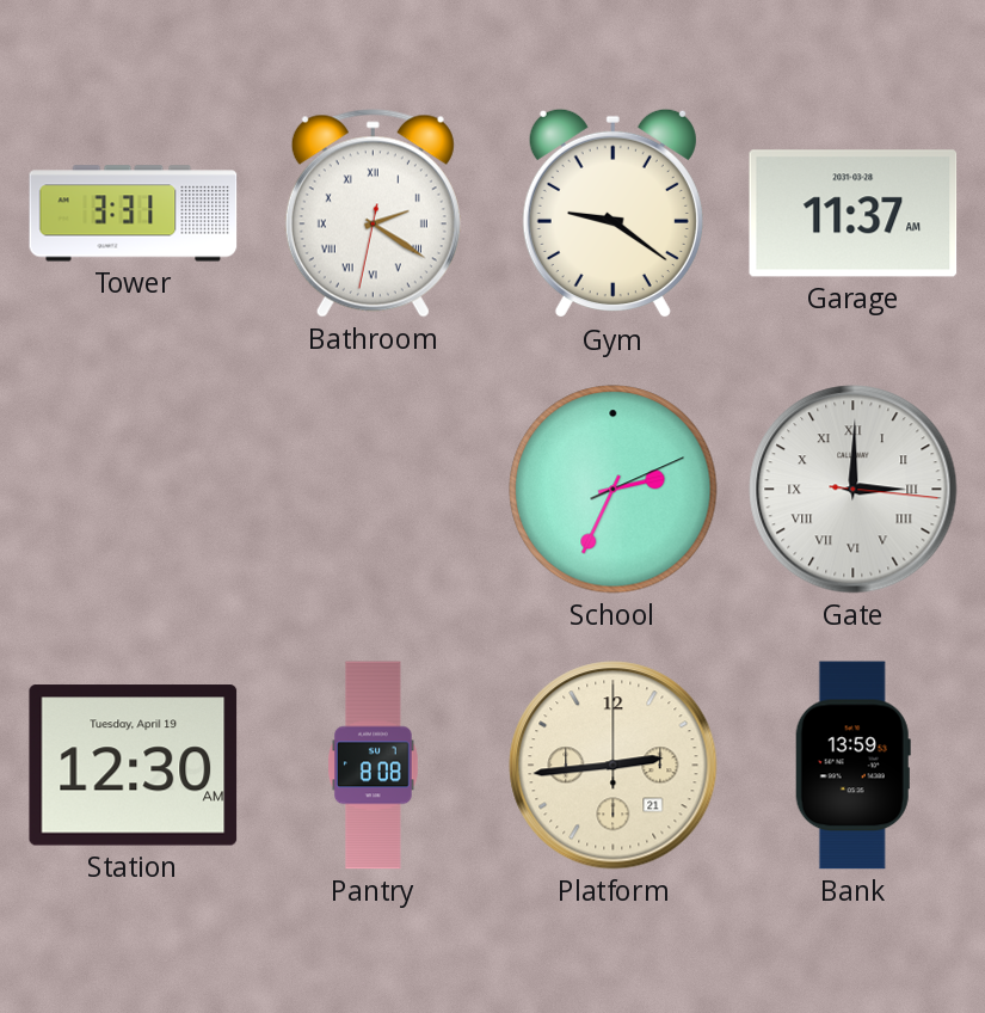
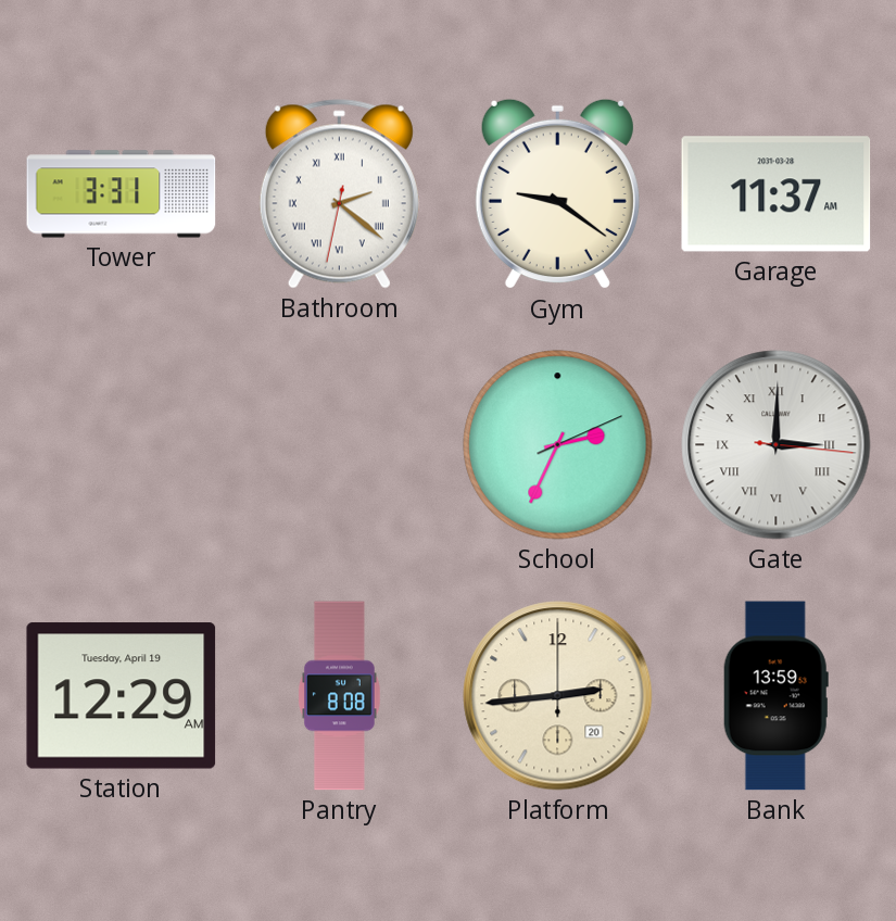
Bathroom: 2:20 -> 2:21 (339, 194)
Station: 12:30 -> 12:29 (122, 696)
Platform date: 21 -> 20 (558, 696)
